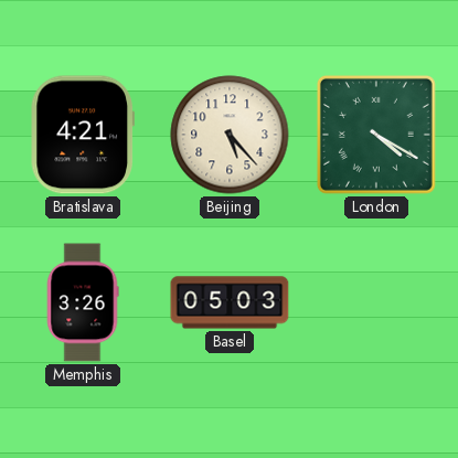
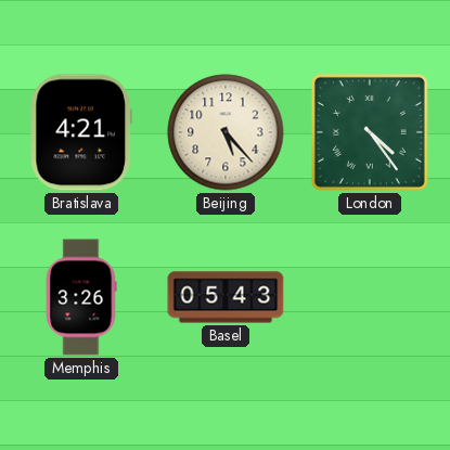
London: 4:20 -> 4:24 (370, 132)
Basel: 05:03 -> 05:43 (226, 297)
